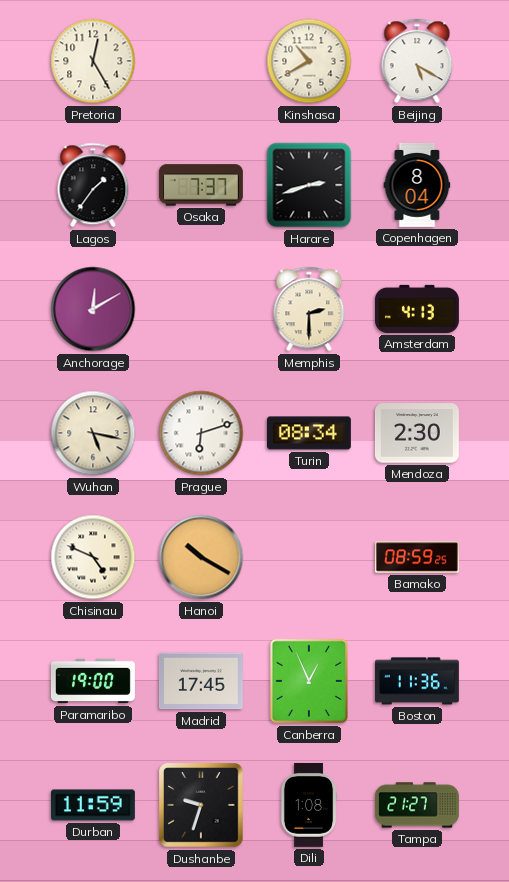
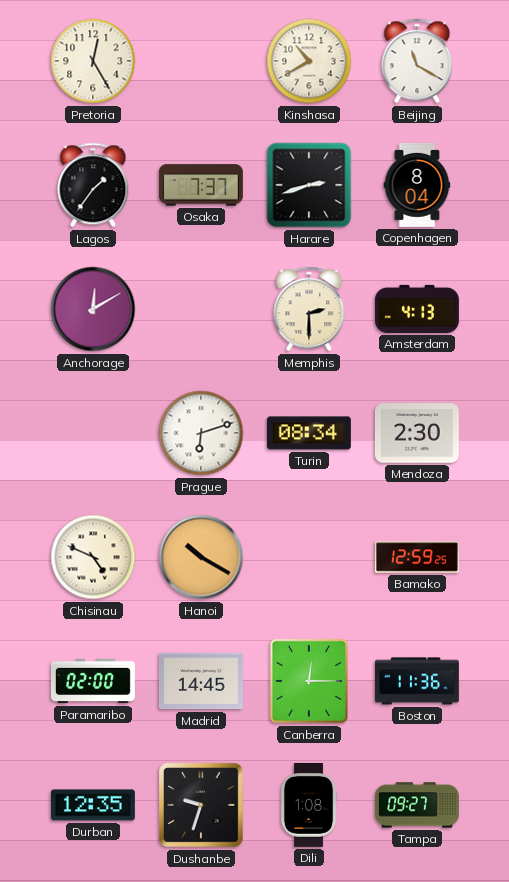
Beijing: 5:20 -> 11:20 (417, 61)
Wuhan: 5:17 -> none (93, 433)
Bamako: 08:59 -> 12:59 (418, 557)
Paramaribo: 19:00 -> 02:00 (93, 681)
Madrid: 17:45 -> 14:45 (201, 681)
Canberra: 12:56 -> 12:15 (308, 681)
Durban: 11:59 -> 12:35 (93, 805)
Tampa: 21:27 -> 09:27 (417, 805)
